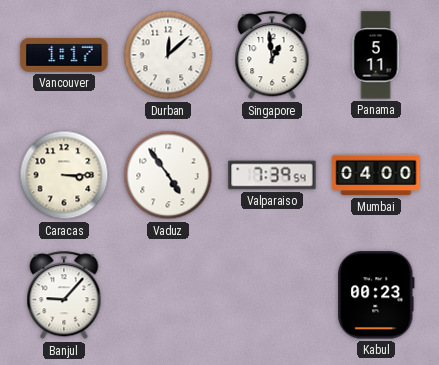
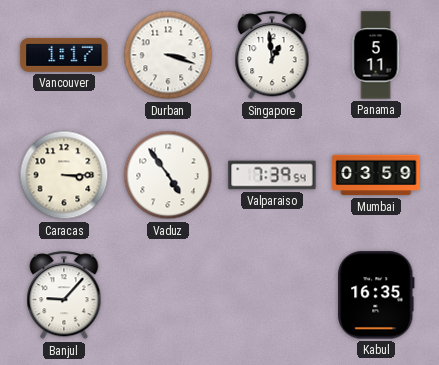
Durban: 12:08 -> 3:18 (168, 55)
Mumbai: 04:00 -> 03:59 (376, 175)
Kabul: 00:23 -> 16:35 (376, 295)
